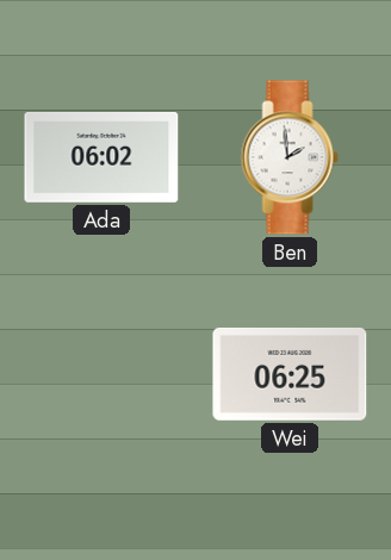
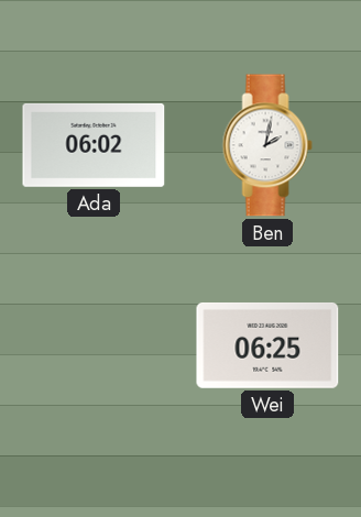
Ben: 1:59 -> 2:02 (267, 145)
